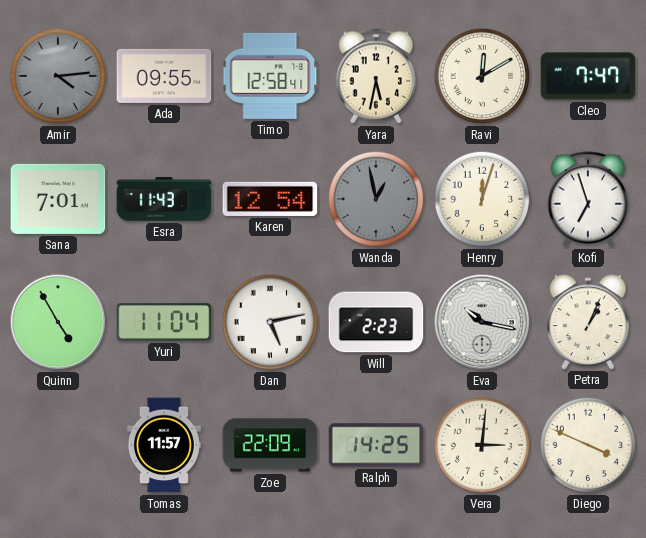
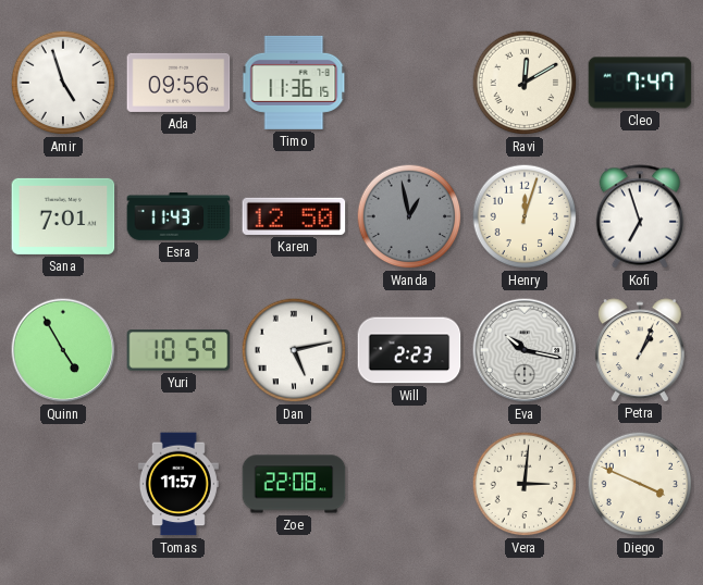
Amir: 4:14 -> 4:57 (63, 83)
Amir dial: grey -> white (63, 83)
Ada: 09:55 -> 09:56 (178, 83)
Timo: 12:58 -> 11:36 (294, 83)
Yara: 5:32 -> none (375, 76)
Karen: 12:54 -> 12:50 (294, 216)
Yuri: 11:04 -> 10:59 (178, 350)
Zoe: 22:09 -> 22:08 (294, 484)
Ralph: 14:25 -> none (376, 445)
